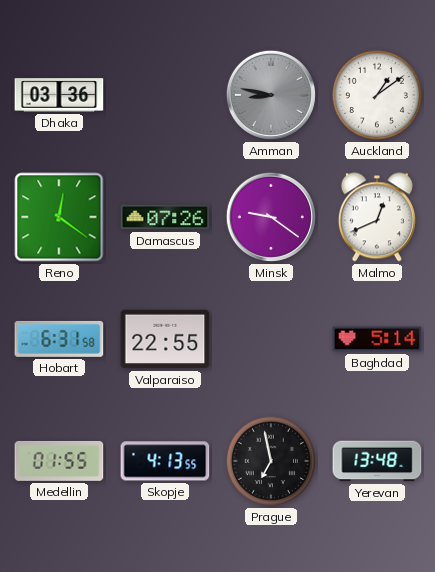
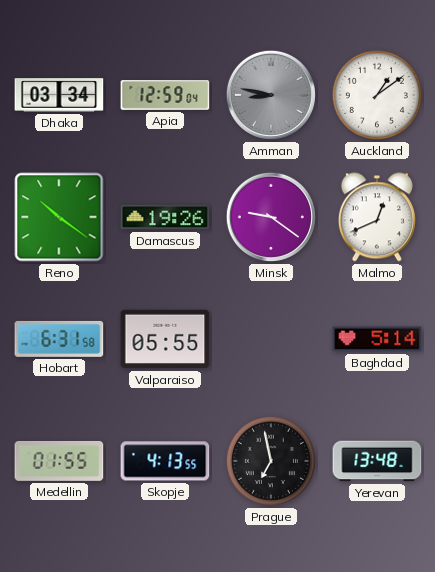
Dhaka: 03:36 -> 03:34 (59, 95)
Apia: none -> 12:59 (165, 96)
Reno: 12:21 -> 10:21 (59, 217)
Damascus: 07:26 -> 19:26 (165, 217)
Valparaiso: 22:55 -> 05:55 (165, 339)
